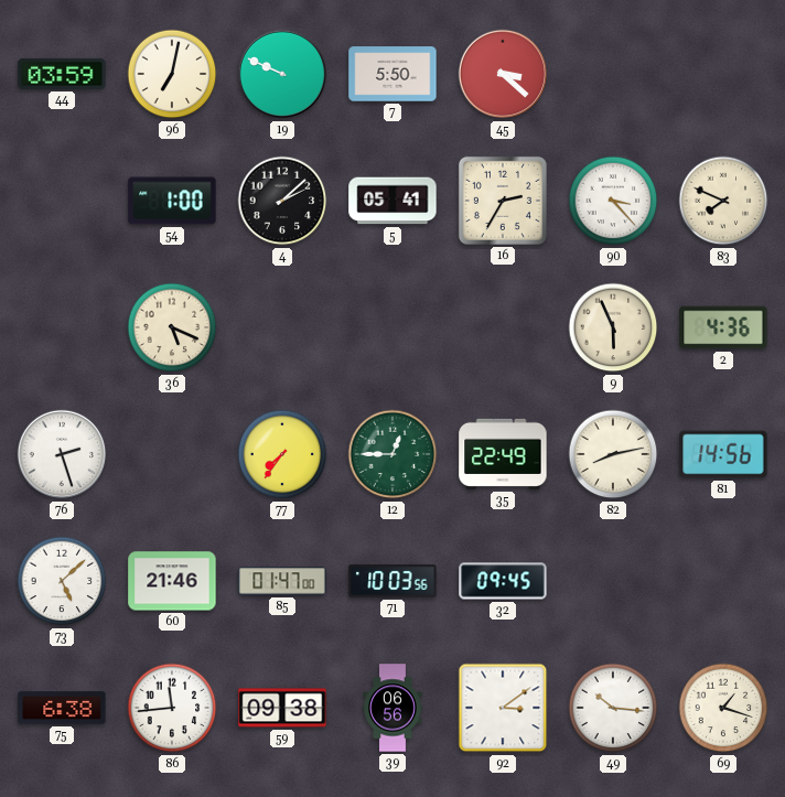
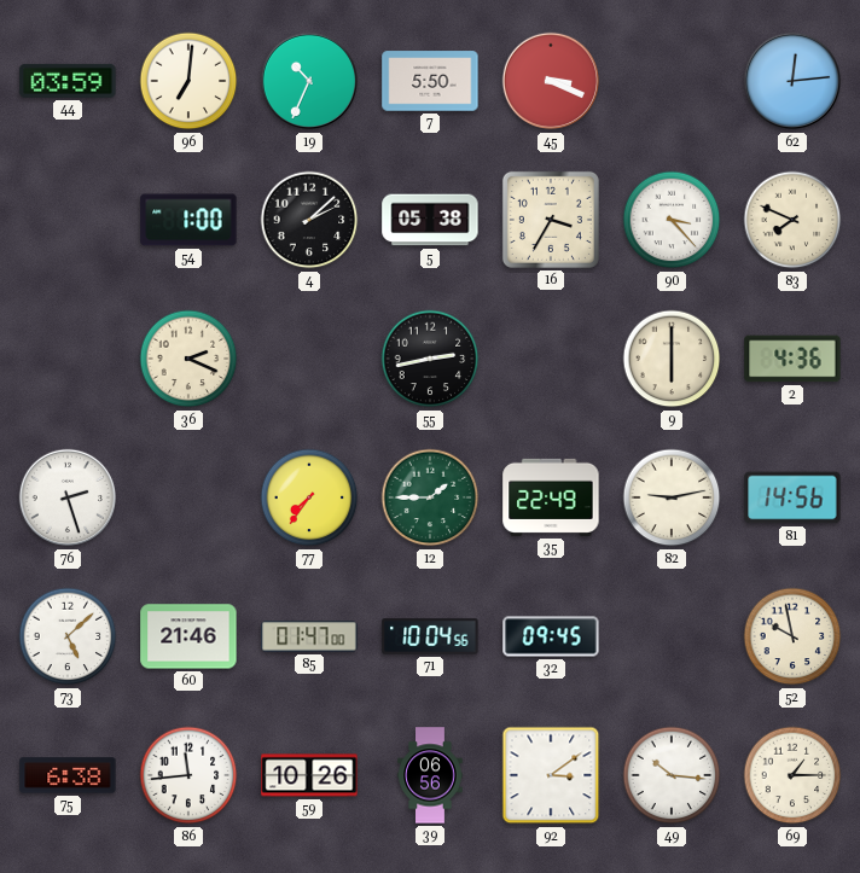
96: 7:02 -> 7:01 (188, 81)
19: 9:49 -> 10:34 (309, 81)
45: 3:22 -> 3:19 (551, 81)
62: none -> 12:14 (792, 81)
5: 05:41 -> 05:38 (430, 220)
16: 2:35 -> 3:35 (551, 220)
36: 5:19 -> 2:19 (188, 359)
55: none -> 2:43 (430, 359)
9: 5:56 -> 6:00 (672, 359)
12: 12:45 -> 1:45 (430, 497)
82: 8:13 -> 9:13 (672, 497)
71: 10:03 -> 10:04 (430, 636)
52: none -> 9:58 (792, 636)
59: 09:38 -> 10:26 (309, 775)
69: 1:18 -> 1:15 (792, 775)
